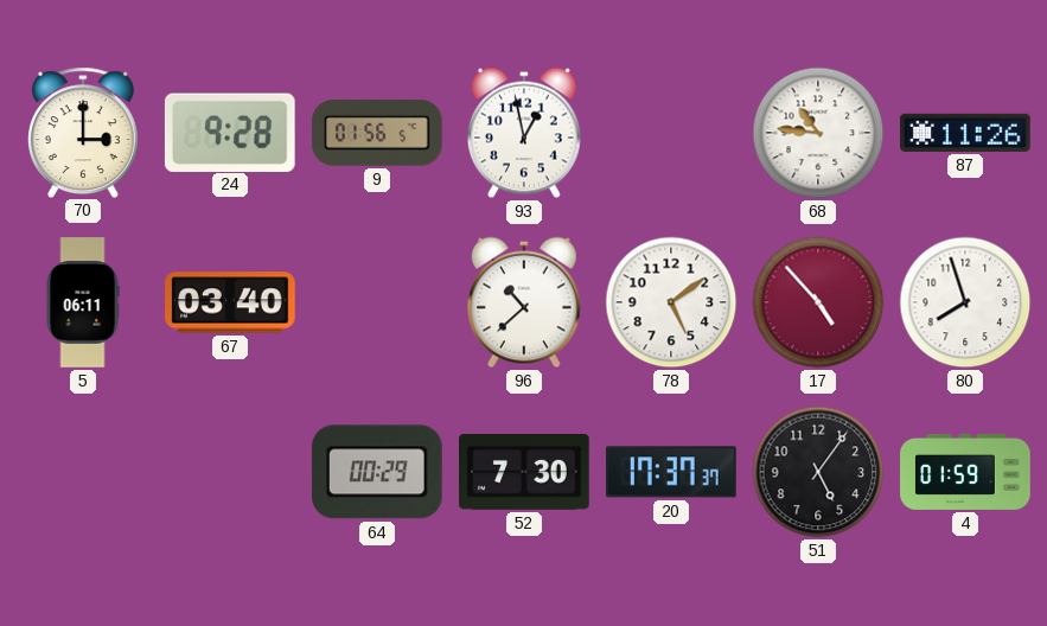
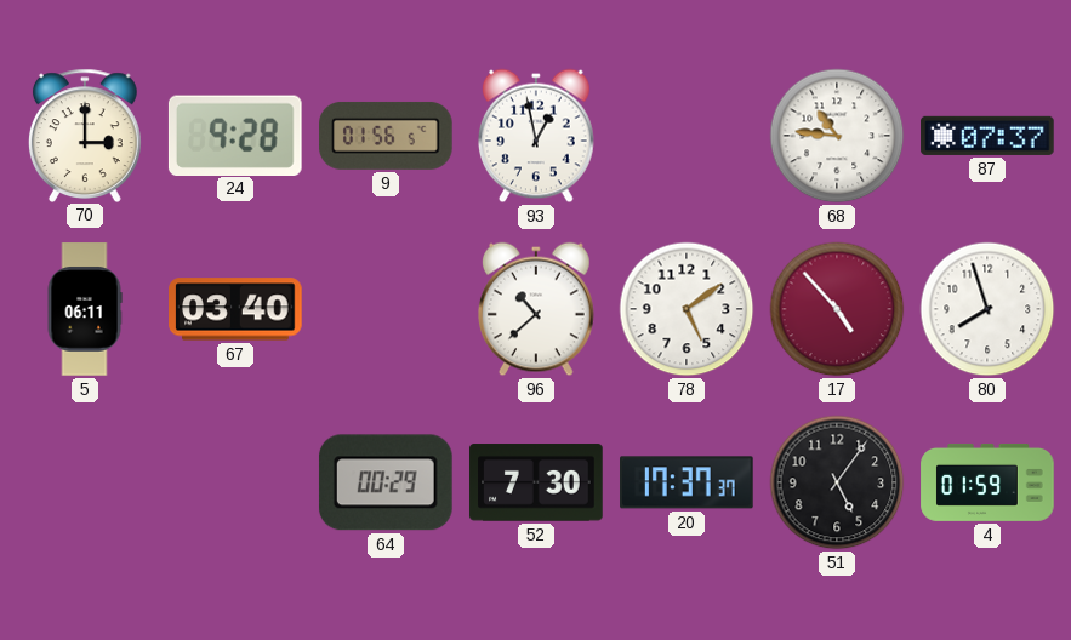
87: 11:26 -> 07:37 (987, 136)
